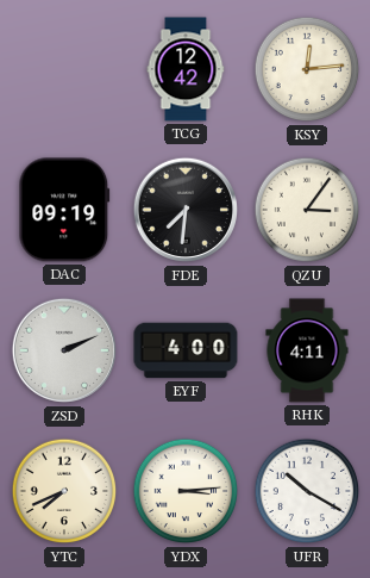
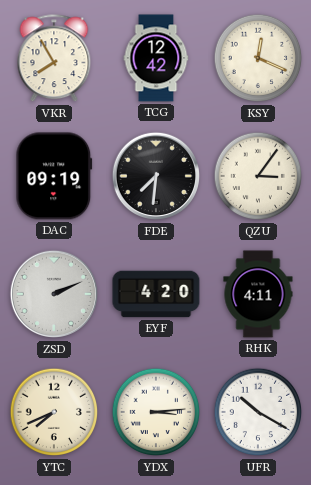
VKR: none -> 7:55 (54, 59)
KSY: 12:14 -> 12:19 (258, 58)
EYF: 4:00 -> 4:20 (156, 294)
